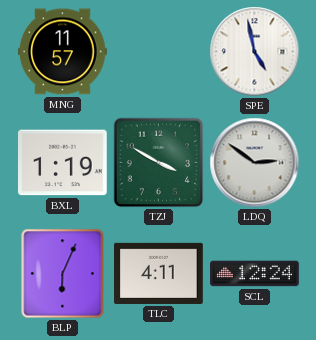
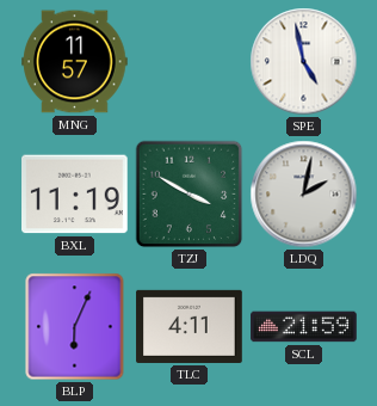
BXL: 1:19 -> 11:19 (75, 195)
LDQ: 2:51 -> 2:02 (304, 195)
SCL: 12:24 -> 21:59 (304, 327)
